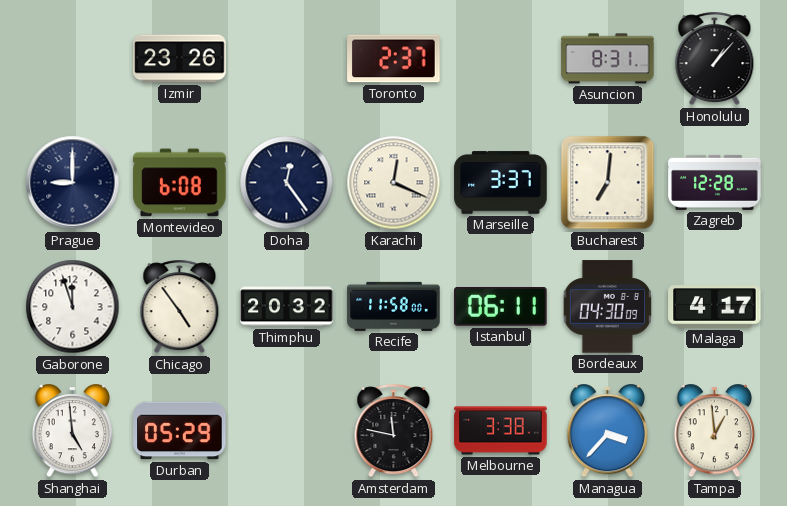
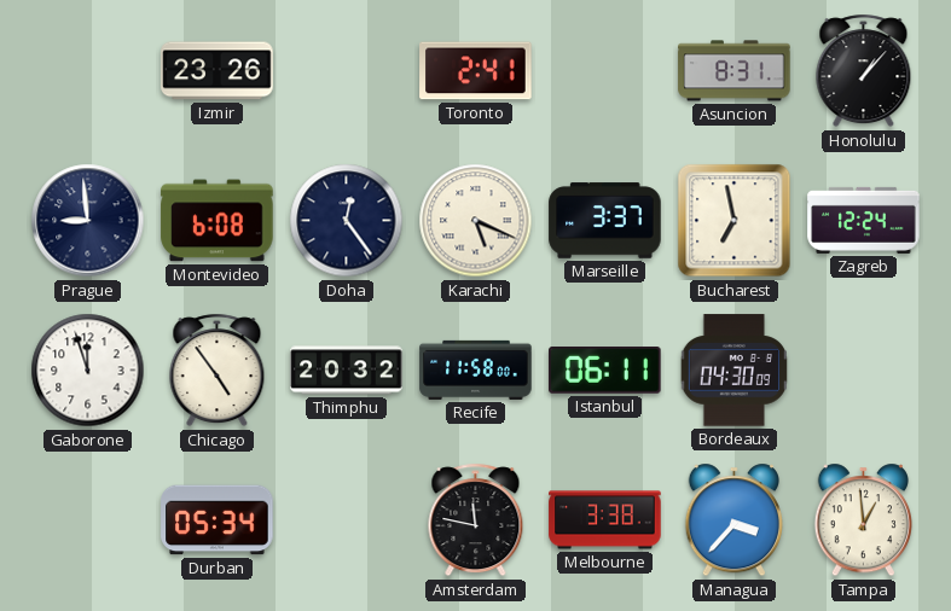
Toronto: 2:37 -> 2:41 (476, 71)
Prague: 9:00 -> 8:59 (88, 221)
Karachi: 12:19 -> 5:19 (476, 221)
Bucharest: 7:01 -> 6:58 (735, 221)
Zagreb: 12:28 -> 12:24 (864, 220)
Malaga: 4:17 -> none (715, 307)
Shanghai: 4:59 -> none (72, 431)
Durban: 05:29 -> 05:34 (218, 520)
